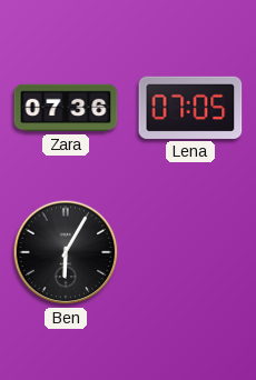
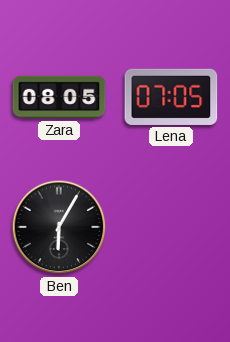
Zara: 07:36 -> 08:05 (59, 97)
